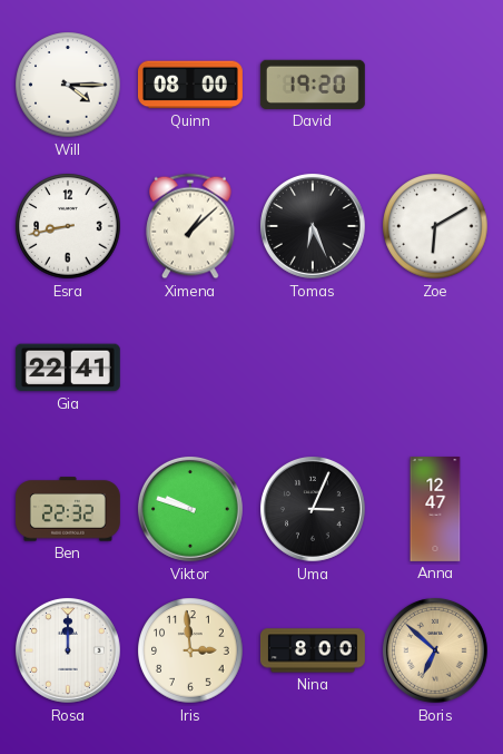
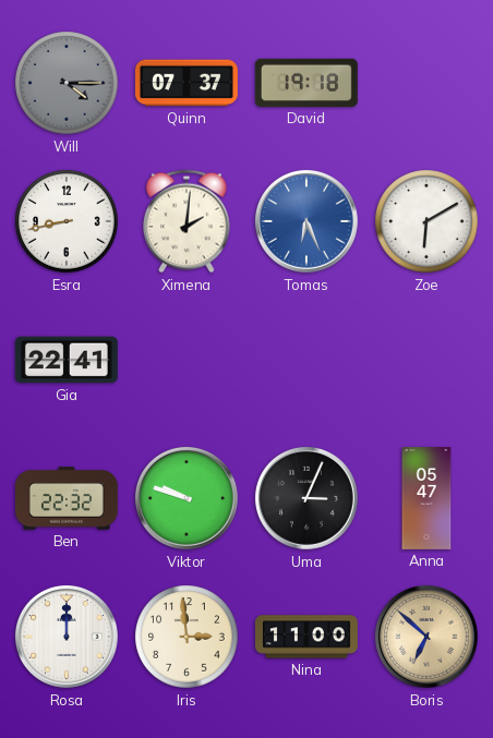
Will dial: white -> grey (67, 83)
Quinn: 08:00 -> 07:37 (187, 83)
David: 19:20 -> 19:18 (306, 83)
Ximena: 1:08 -> 2:01 (187, 221)
Tomas dial: black -> blue (306, 221)
Anna: 12:47 -> 05:47 (426, 499)
Nina: 8:00 -> 11:00 (306, 637)
